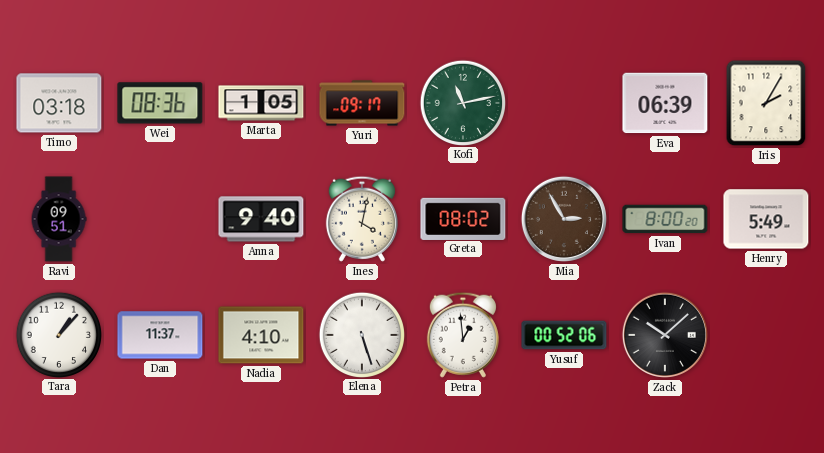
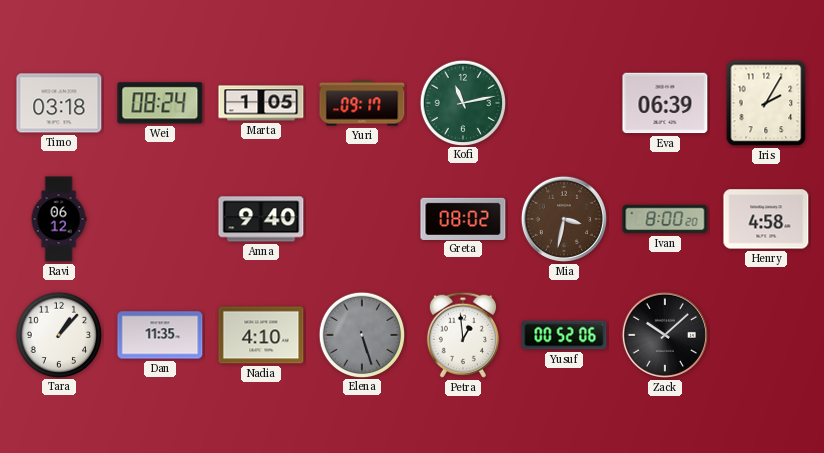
Wei: 08:36 -> 08:24 (160, 103)
Ravi: 09:51 -> 06:12 (59, 219)
Ines: 4:02 -> none (362, 219)
Mia: 2:55 -> 3:32 (564, 219)
Henry: 5:49 -> 4:58 (766, 219)
Dan: 11:37 -> 11:35 (160, 335)
Elena dial: white -> grey (361, 334)
